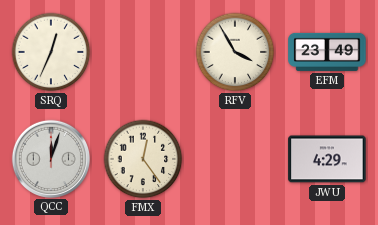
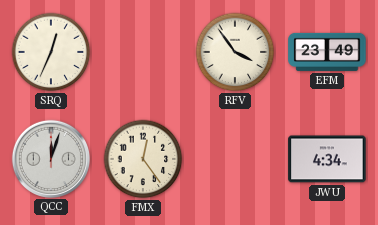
RFV: 3:55 -> 3:54 (235, 52)
JWU: 4:29 -> 4:34 (327, 159)
